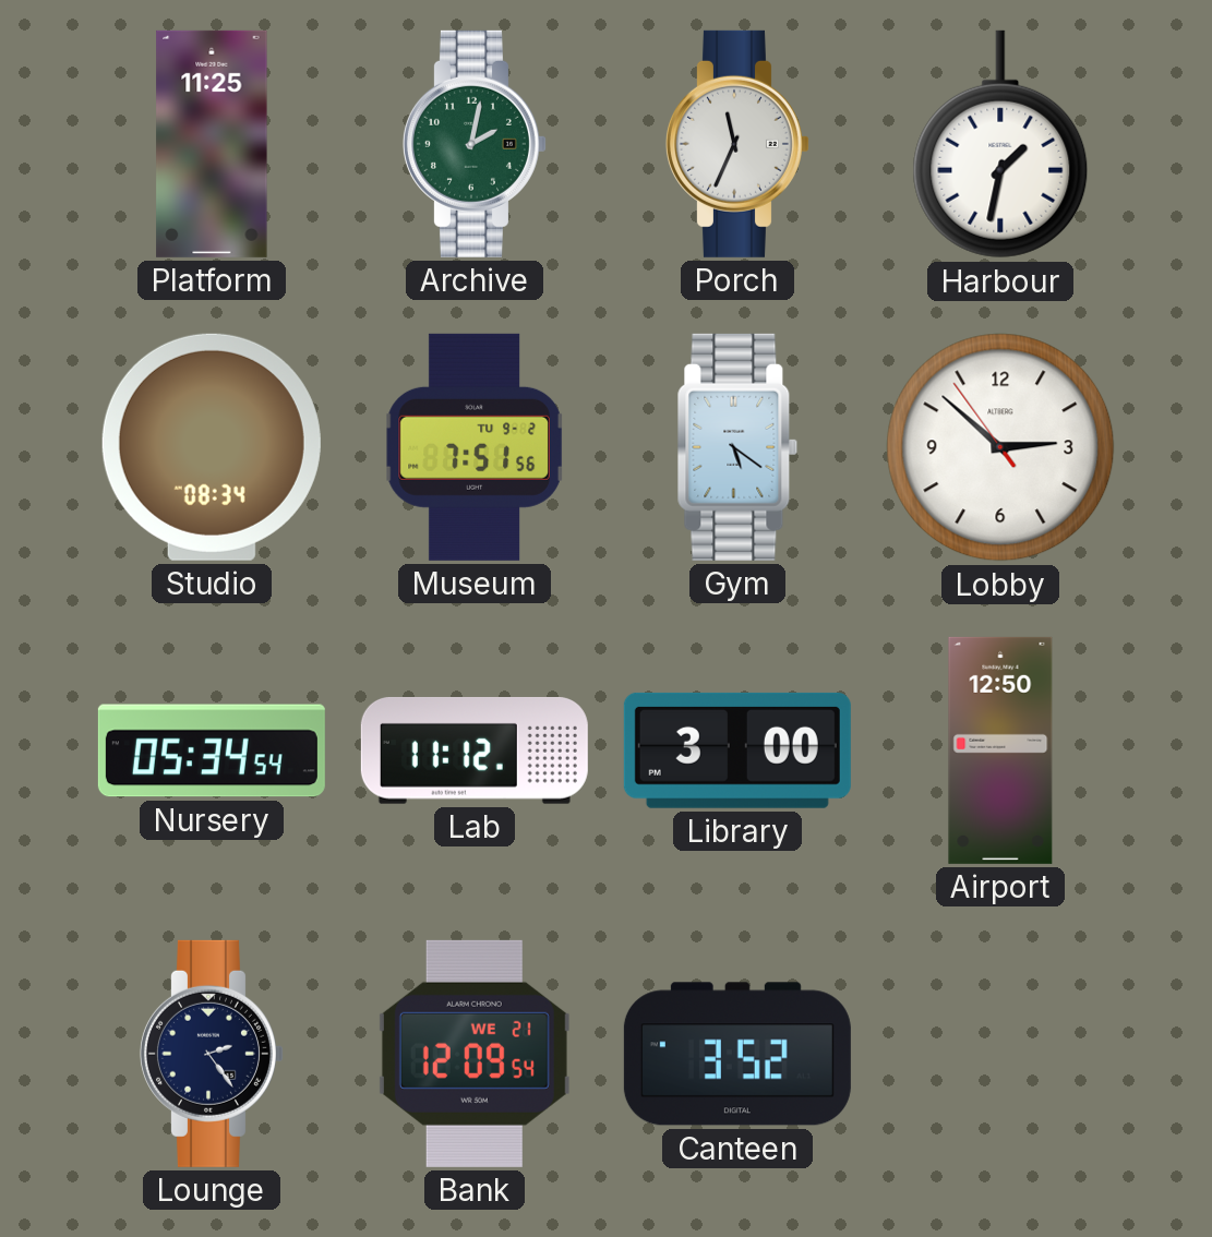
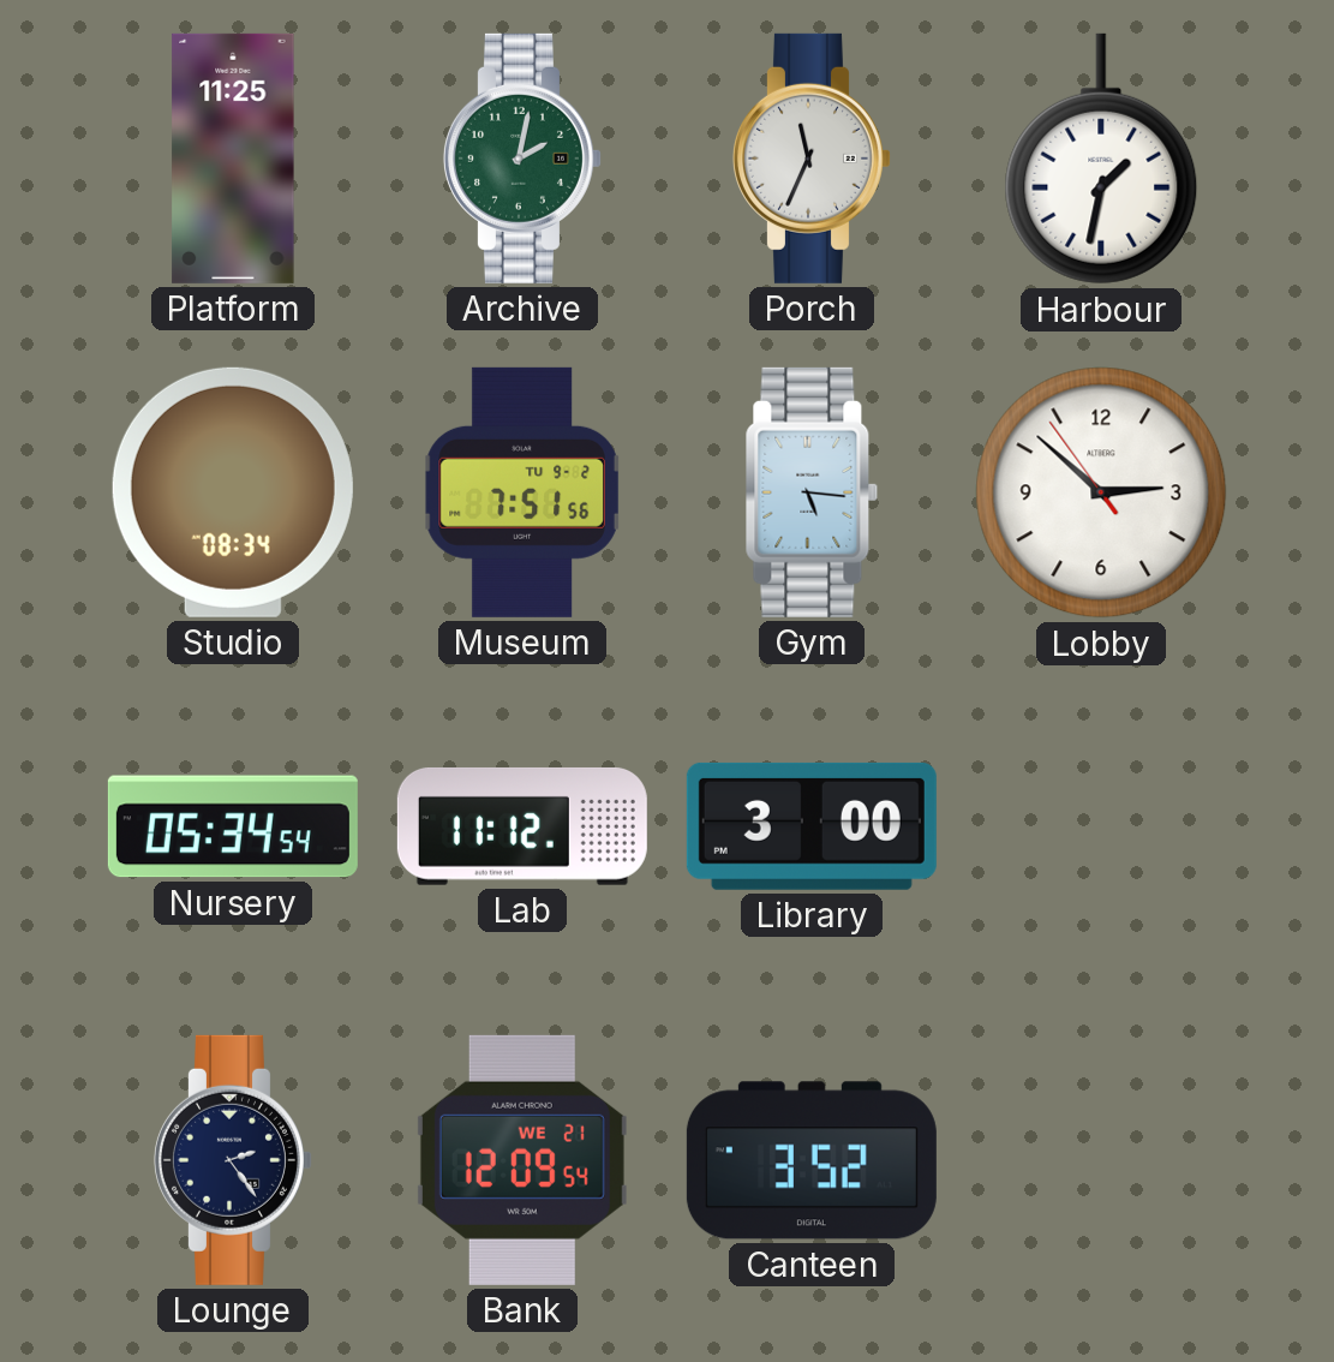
Gym: 5:21 -> 5:16 (812, 492)
Airport: 12:50 -> none (1000, 750)
